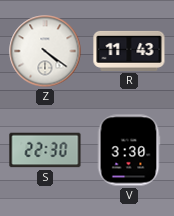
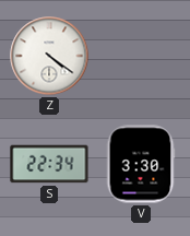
R: 11:43 -> none (129, 51)
S: 22:30 -> 22:34 (49, 164)
